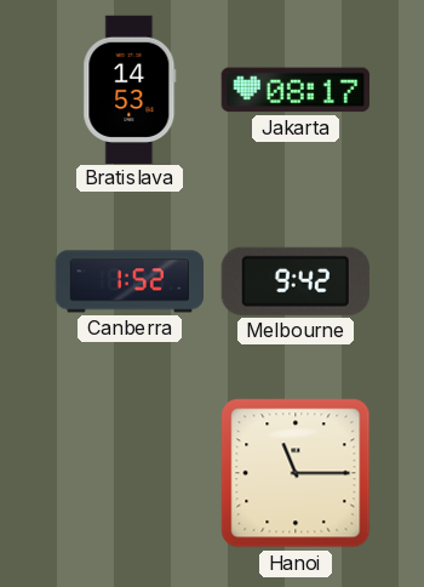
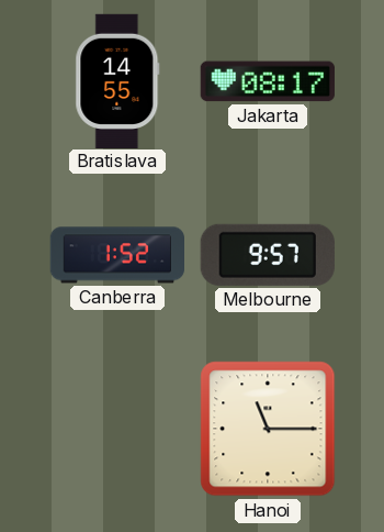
Bratislava: 14:53 -> 14:55 (117, 80)
Melbourne: 9:42 -> 9:57 (268, 255)
